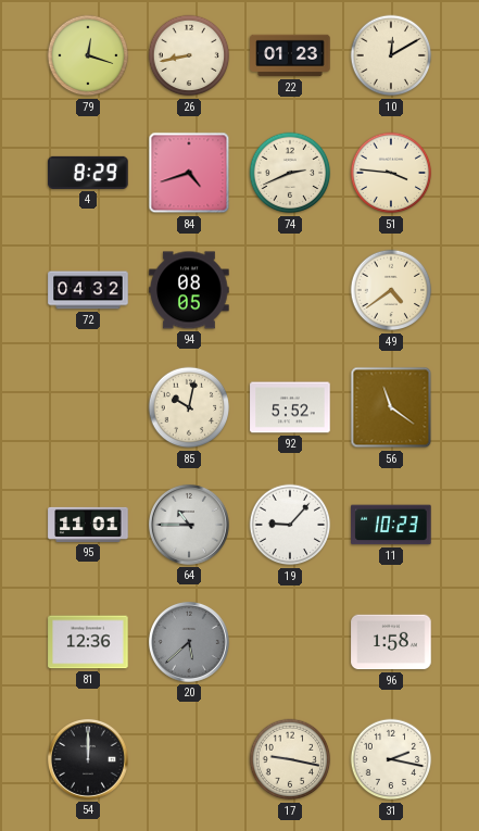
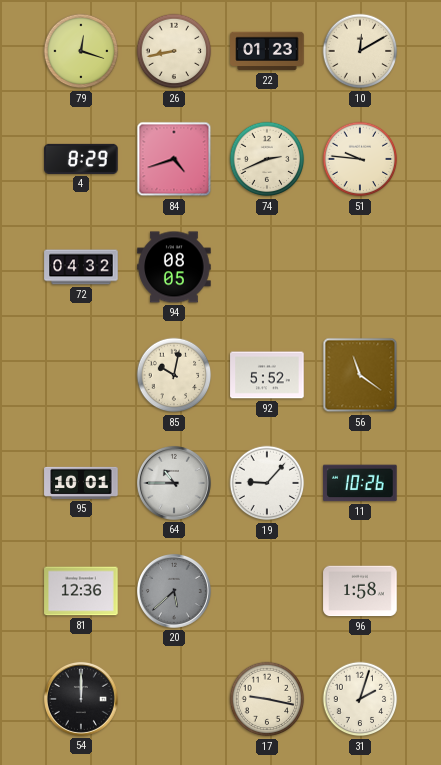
51: 3:46 -> 9:46 (360, 159)
49: 4:39 -> none (391, 290)
95: 11:01 -> 10:01 (81, 483)
11: 10:23 -> 10:26 (360, 483)
31: 2:17 -> 2:03 (360, 699)
